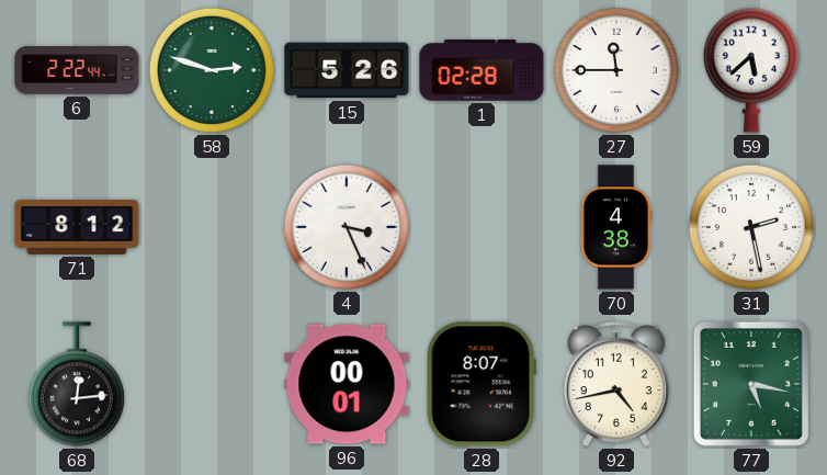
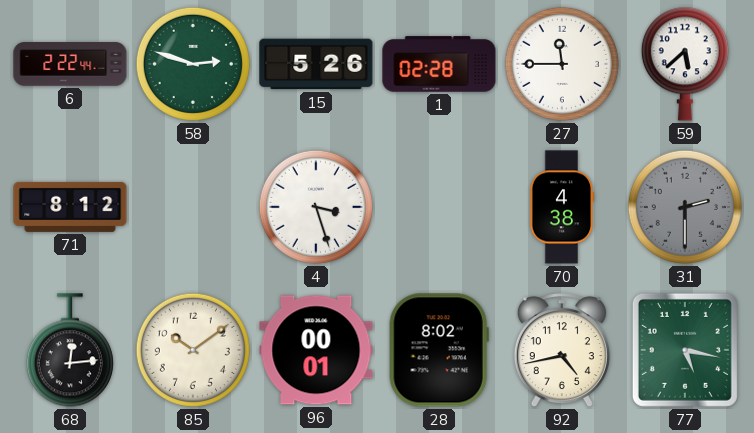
4: 3:26 -> 3:27 (316, 207)
31: 2:28 -> 2:30 (685, 207)
31 dial: white -> grey (685, 207)
85: none -> 10:09 (193, 350)
28: 8:07 -> 8:02 (439, 350)
